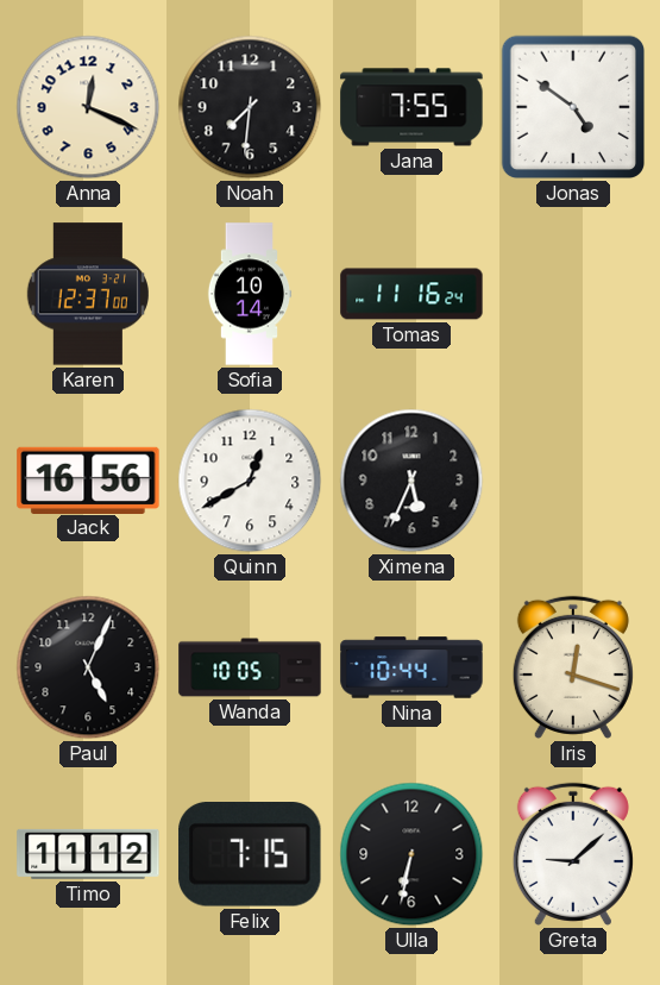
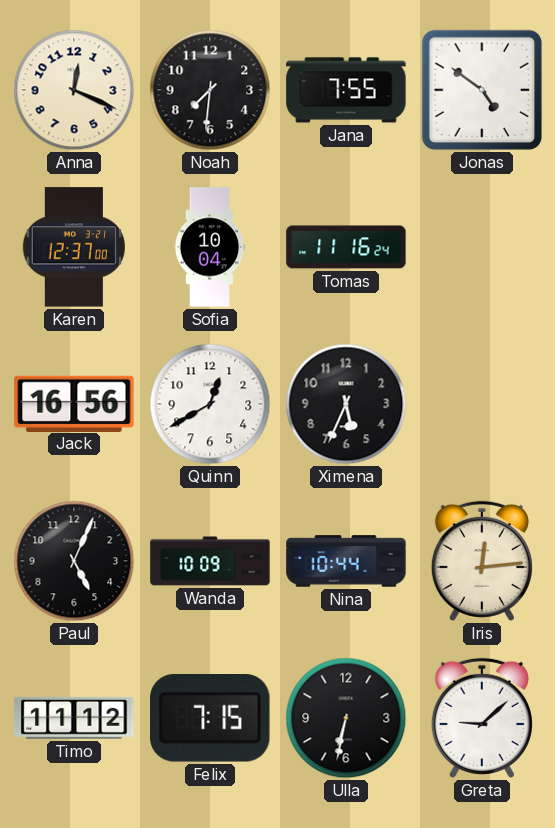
Sofia: 10:14 -> 10:04 (210, 247)
Wanda: 10:05 -> 10:09 (210, 561)
Iris: 12:18 -> 12:14 (482, 561)
